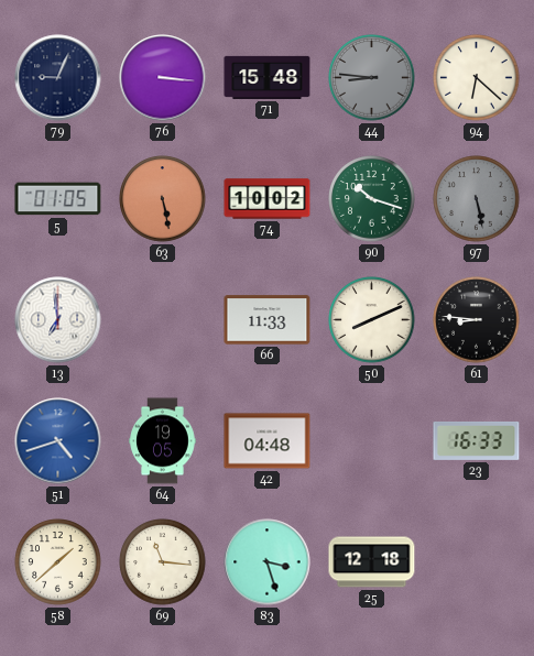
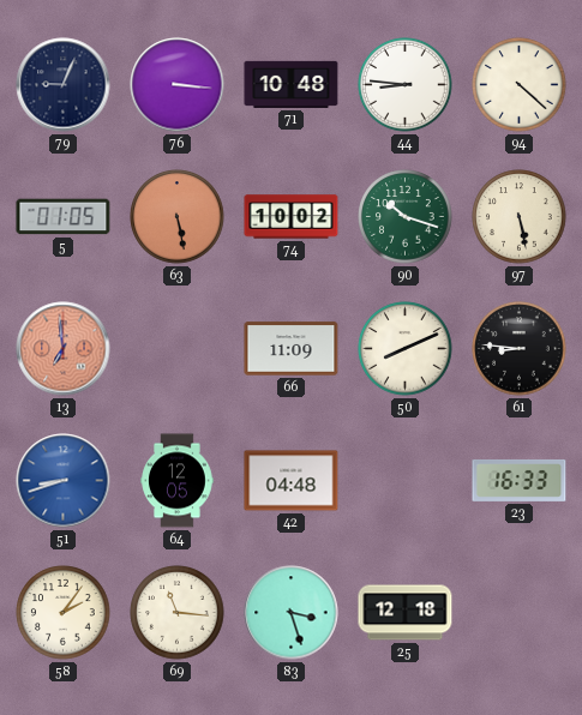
71: 15:48 -> 10:48 (292, 84)
44 dial: grey -> white (406, 85)
94: 6:22 -> 4:22 (520, 85)
97 dial: grey -> cream (520, 217)
13 dial: white -> salmon (64, 349)
66: 11:33 -> 11:09 (292, 349)
51: 4:42 -> 8:42 (64, 481)
64: 19:05 -> 12:05 (178, 481)
58: 1:38 -> 2:06 (64, 613)
